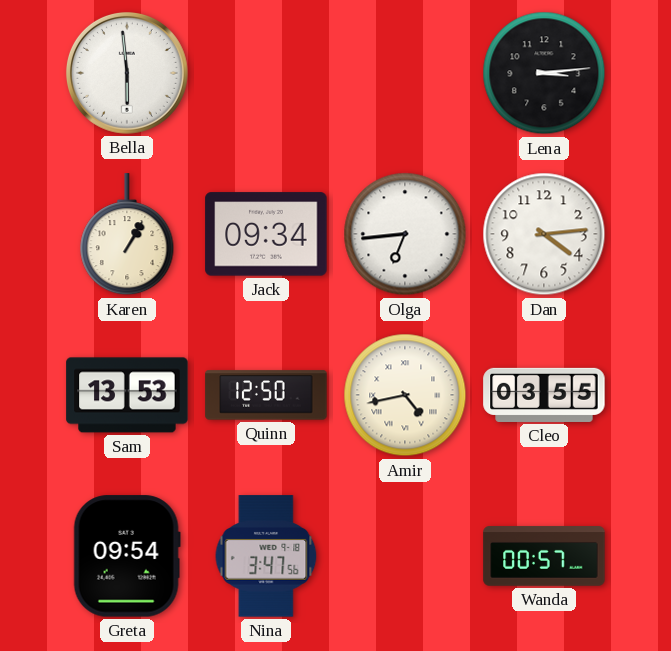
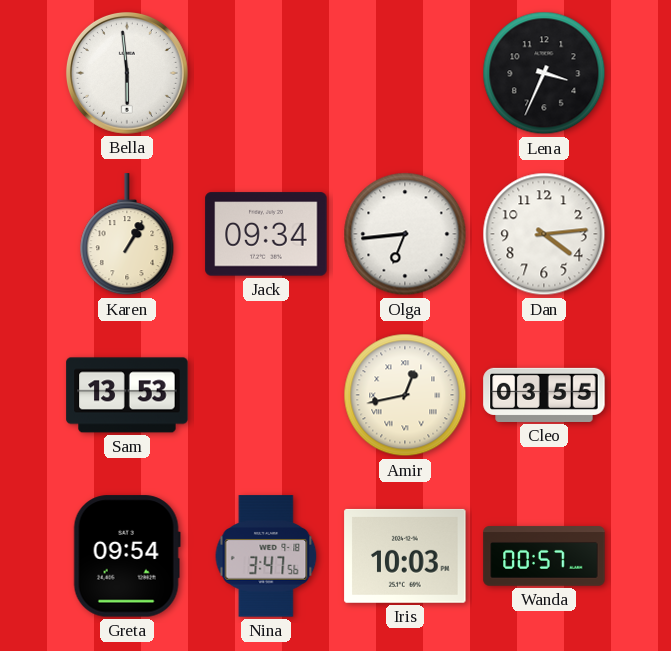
Lena: 3:14 -> 3:34 (544, 73)
Quinn: 12:50 -> none (266, 395)
Amir: 4:43 -> 12:43 (405, 395)
Iris: none -> 10:03 (405, 556)
